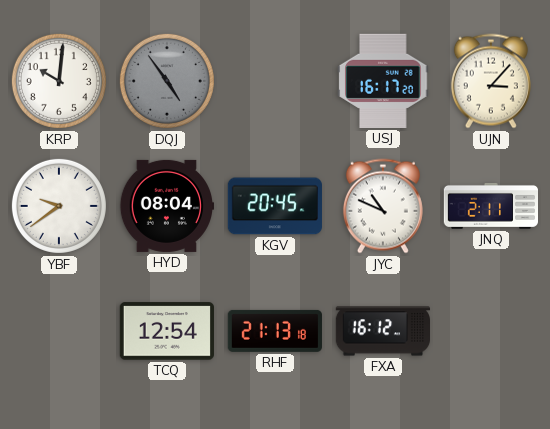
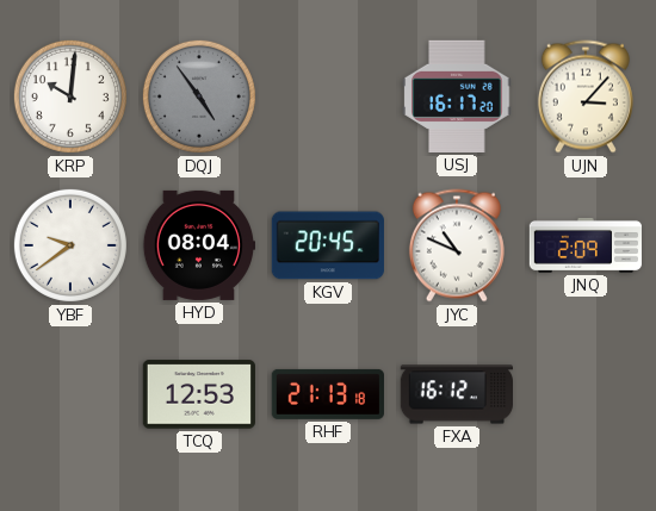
JNQ: 2:11 -> 2:09 (584, 245)
TCQ: 12:54 -> 12:53 (198, 394)
